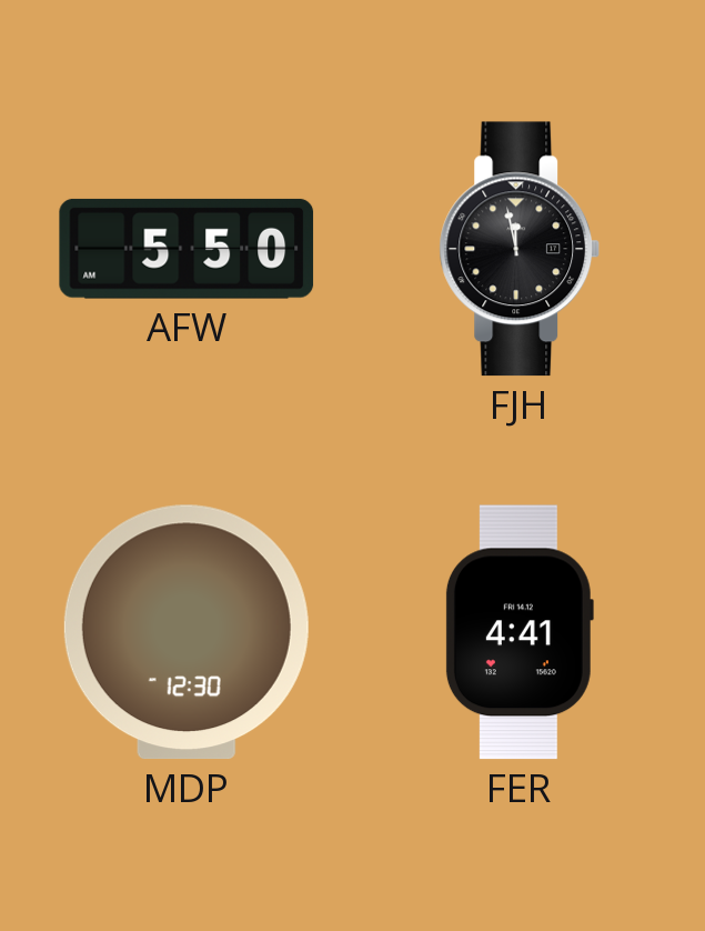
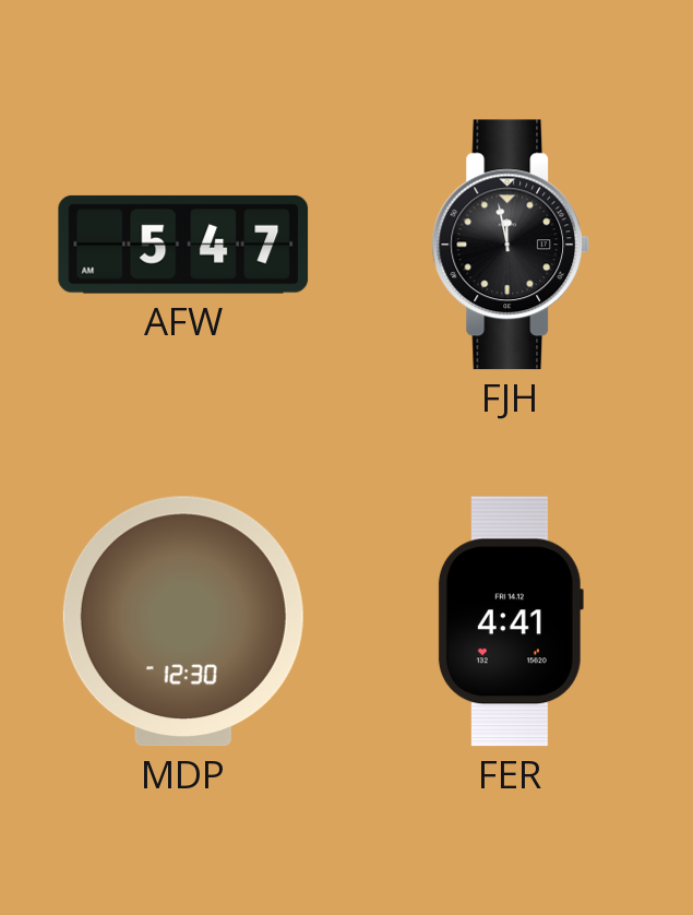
AFW: 5:50 -> 5:47 (183, 245)
